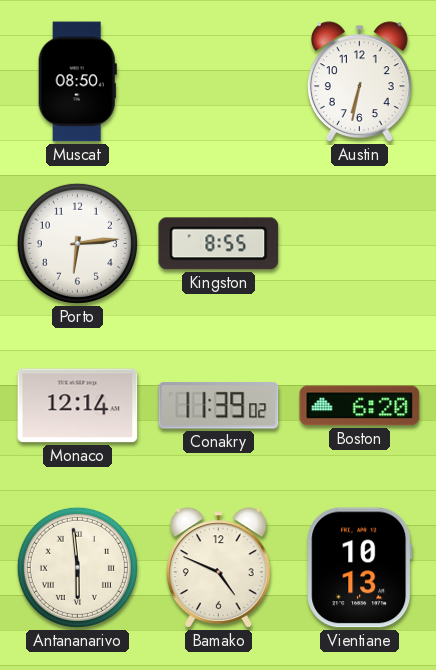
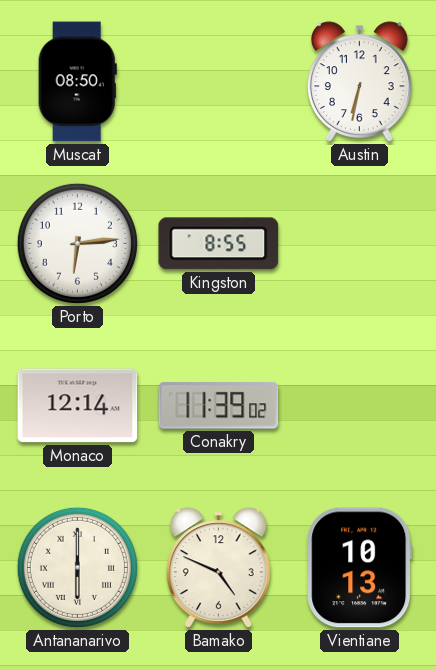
Boston: 6:20 -> none (360, 406)
Antananarivo: 5:59 -> 6:00 (77, 567)
